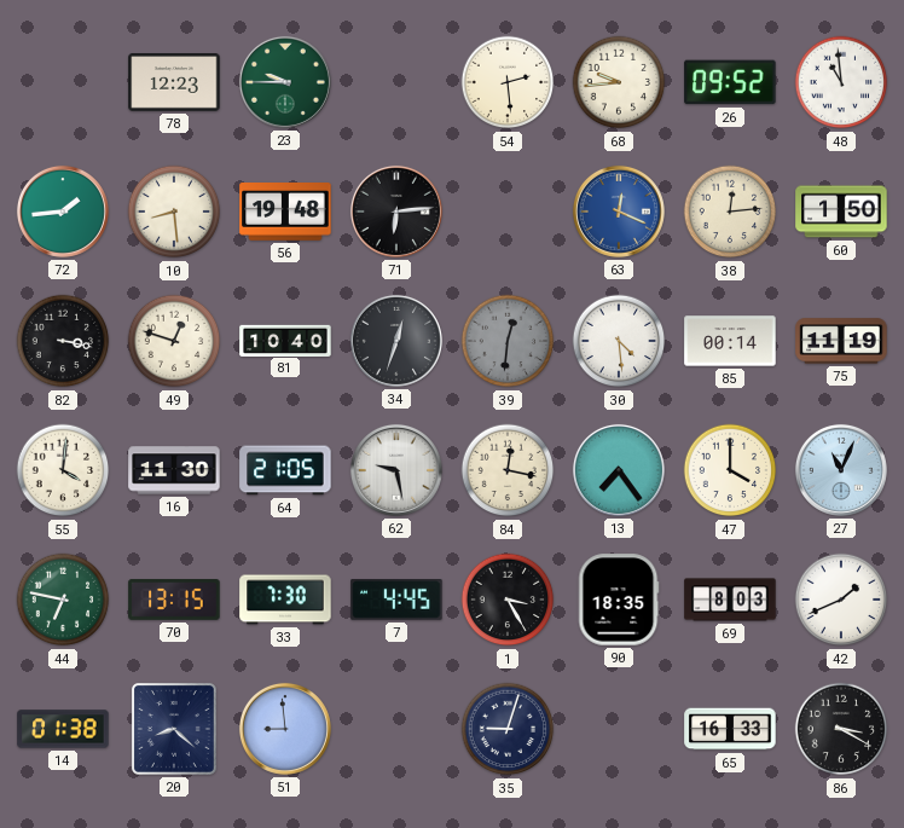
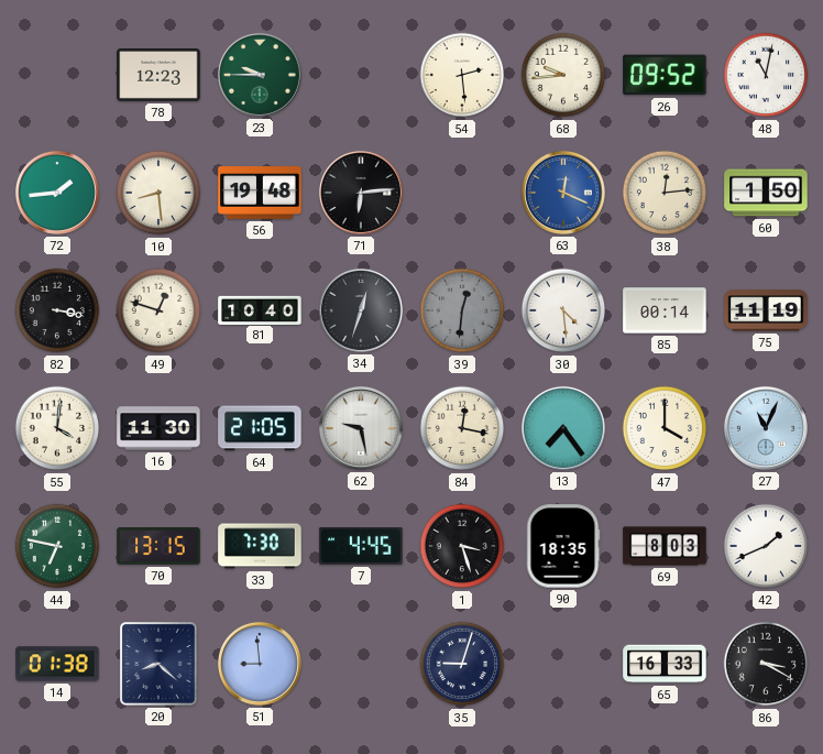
48: 10:59 -> 11:02 (766, 75)
1: 3:25 -> 3:27 (462, 546)
